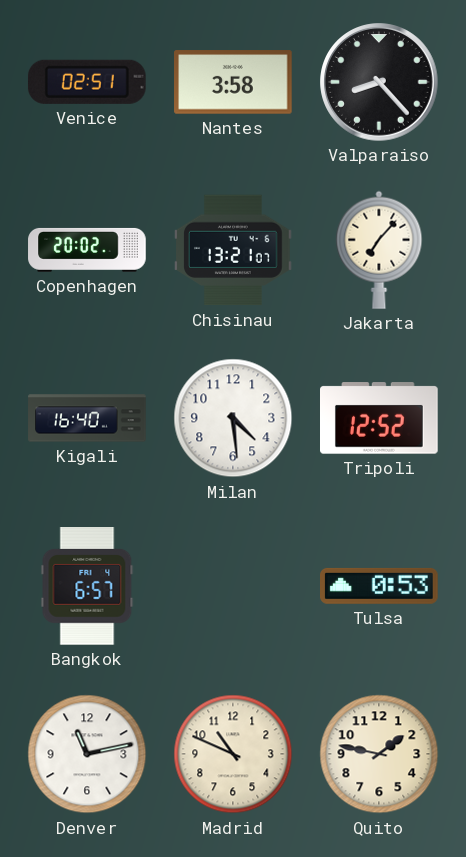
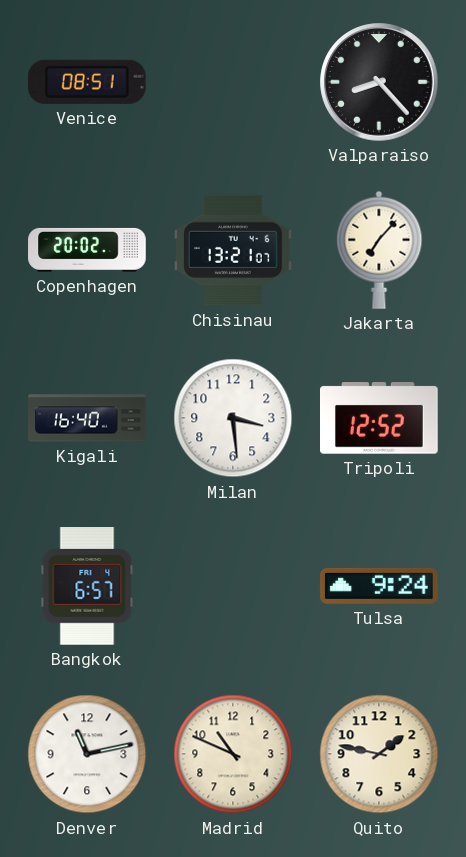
Venice: 02:51 -> 08:51 (87, 82)
Nantes: 3:58 -> none (233, 82)
Milan: 4:29 -> 3:29 (233, 418)
Tulsa: 0:53 -> 9:24 (380, 586)
